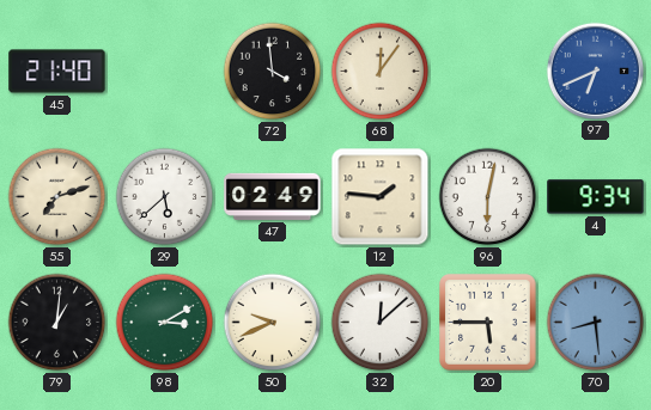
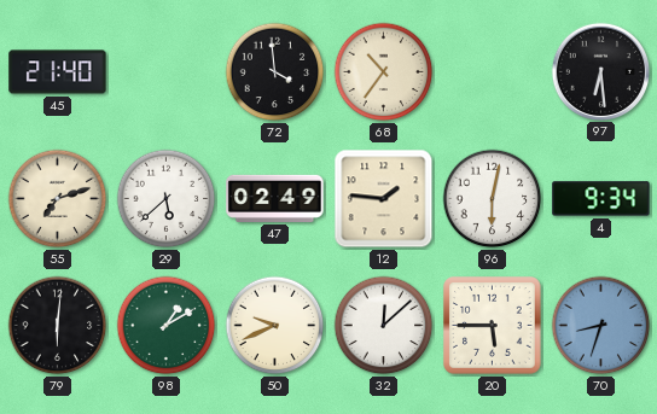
68: 12:06 -> 10:36 (384, 72)
97: 6:41 -> 6:29 (600, 71)
97 dial: blue -> black (600, 71)
79: 1:01 -> 6:01 (58, 326)
98: 3:10 -> 1:10 (167, 326)
70: 8:29 -> 8:33 (601, 326)
